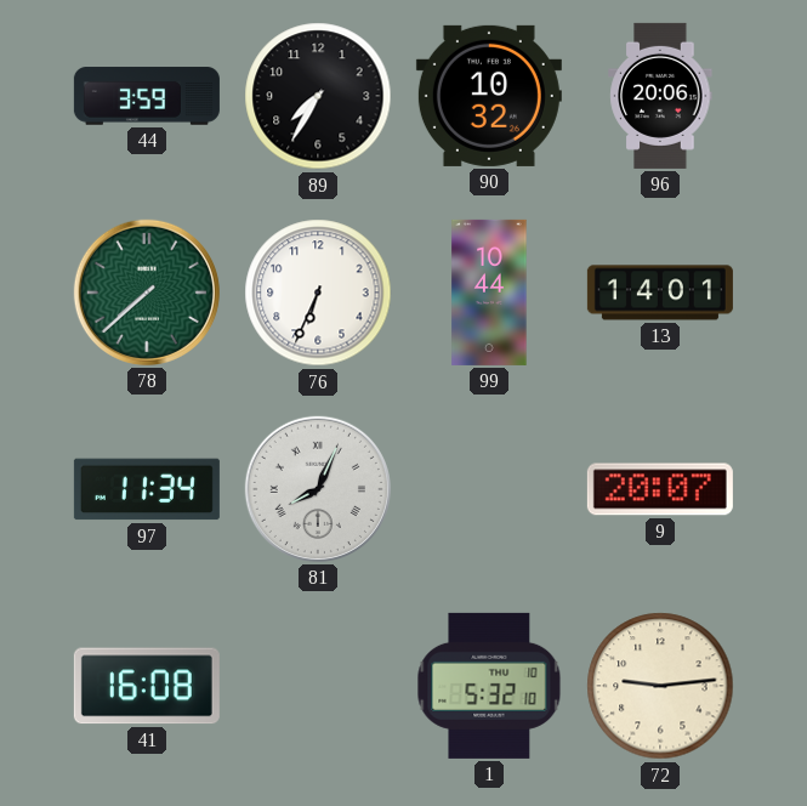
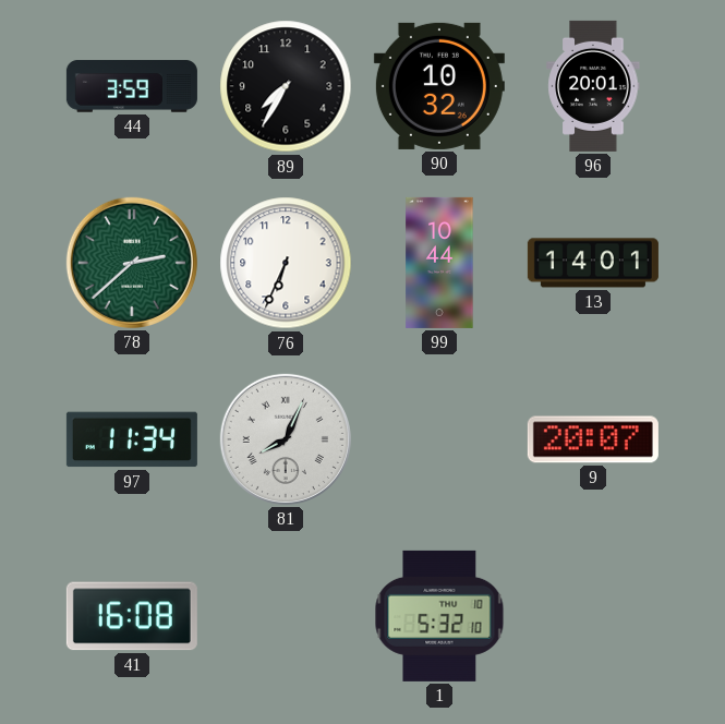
96: 20:06 -> 20:01 (593, 86)
78: 7:38 -> 2:38 (132, 263)
72: 9:14 -> none (660, 686)
